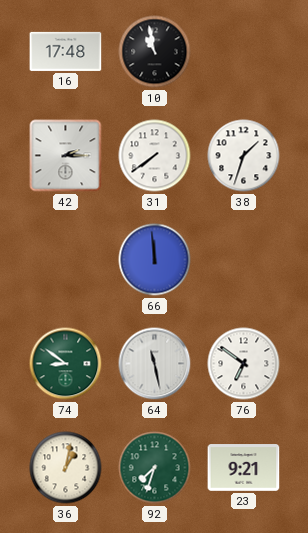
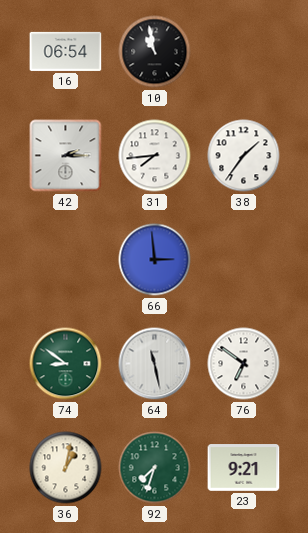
16: 17:48 -> 06:54 (66, 51)
31: 7:39 -> 7:44 (155, 156)
38: 1:33 -> 1:36 (244, 156)
66: 11:59 -> 2:59 (155, 260)
